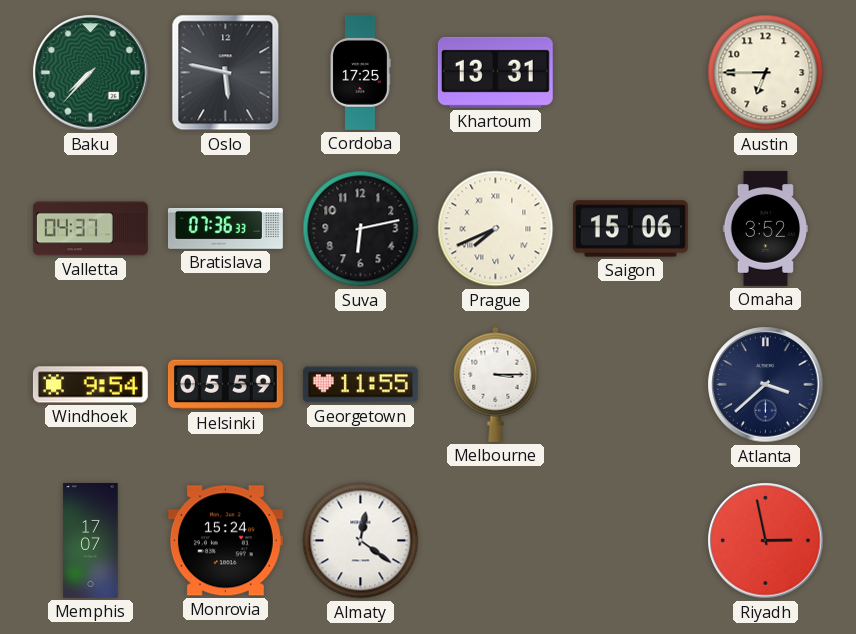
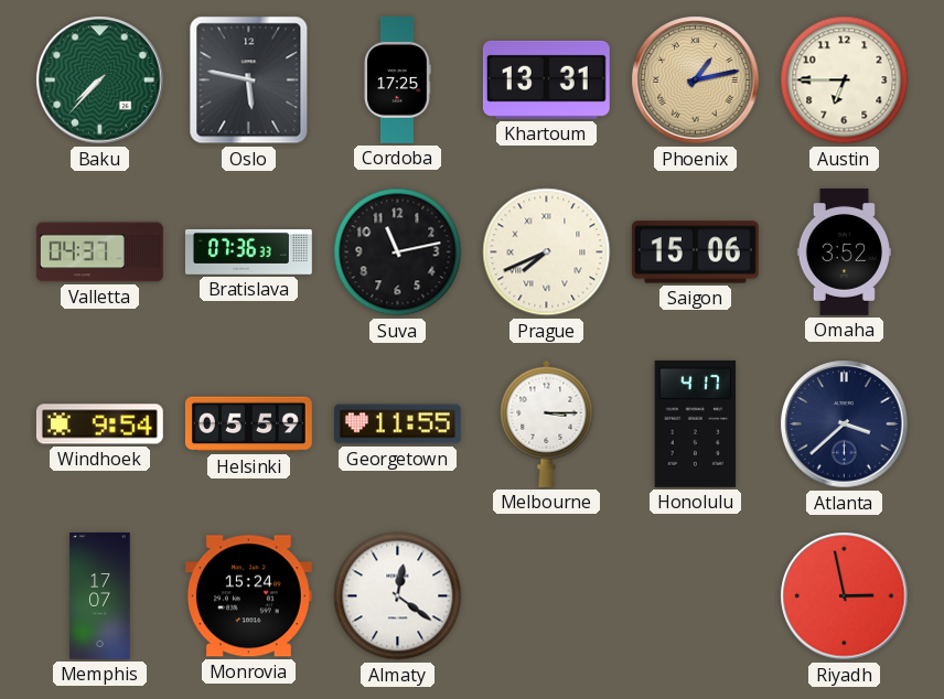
Phoenix: none -> 1:13 (696, 80)
Suva: 6:13 -> 11:13 (398, 252)
Honolulu: none -> 4:17 (696, 423)
